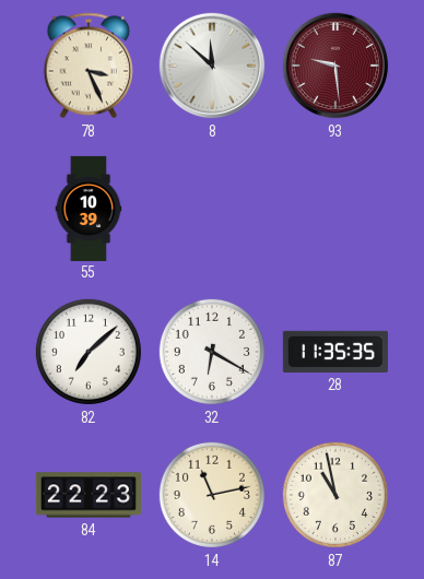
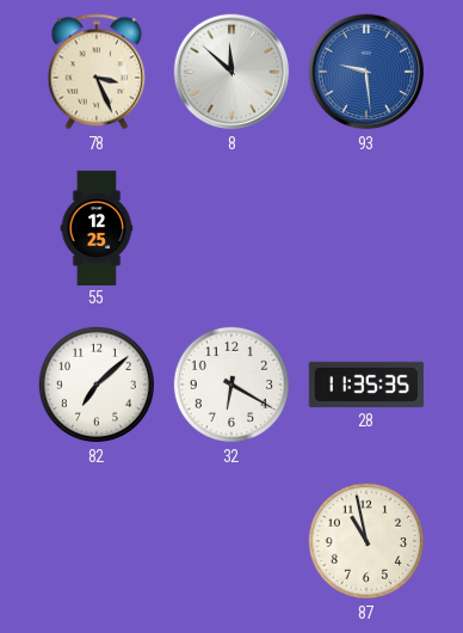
93 dial: burgundy -> blue (366, 72)
55: 10:39 -> 12:25 (97, 227)
84: 22:23 -> none (89, 495)
14: 11:13 -> none (212, 495)
